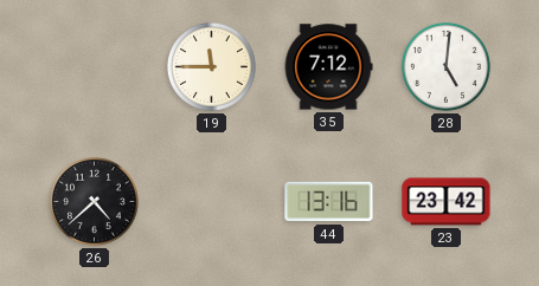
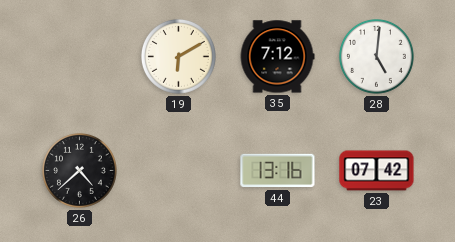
19: 11:45 -> 6:10 (178, 56)
23: 23:42 -> 07:42 (377, 171)
